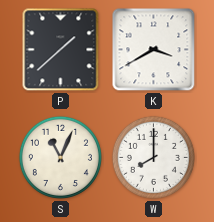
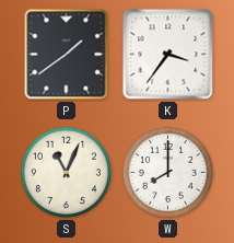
P: 1:38 -> 1:39 (67, 55)
K: 3:40 -> 3:36 (168, 55)
